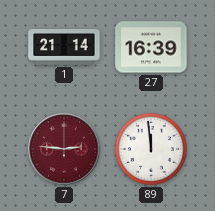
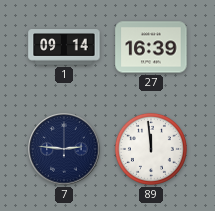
1: 21:14 -> 09:14 (64, 47)
7 dial: burgundy -> navy (64, 149)
